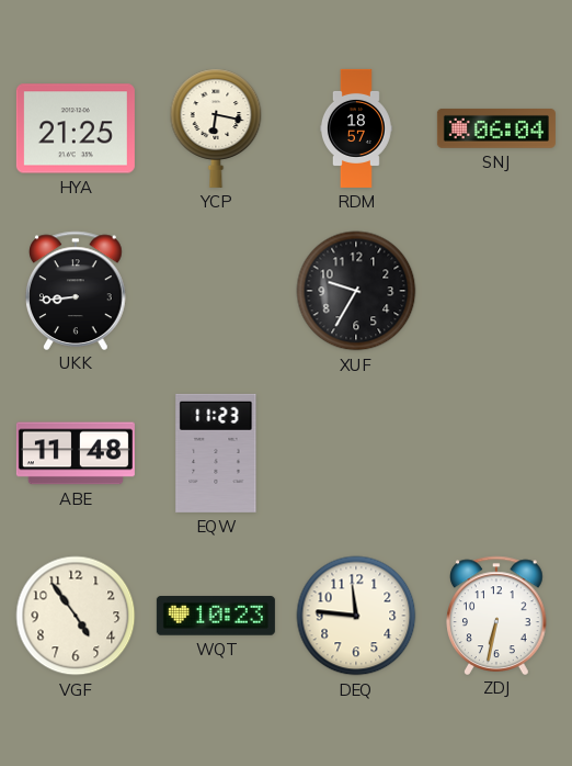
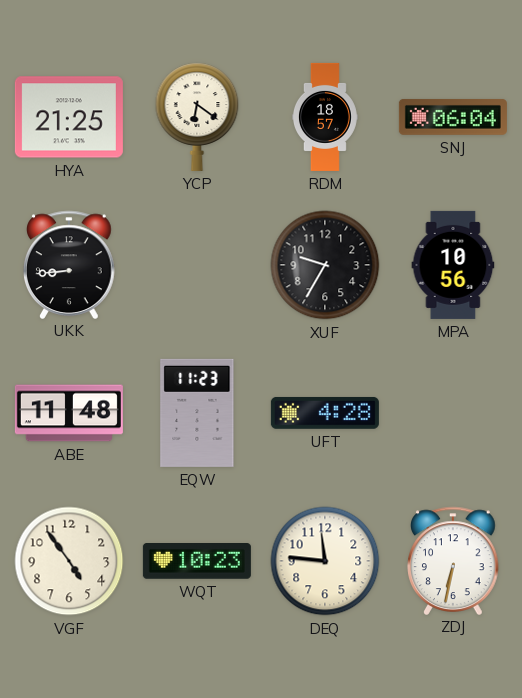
YCP: 6:17 -> 6:21 (197, 117)
MPA: none -> 10:56 (453, 265)
UFT: none -> 4:28 (325, 413)
